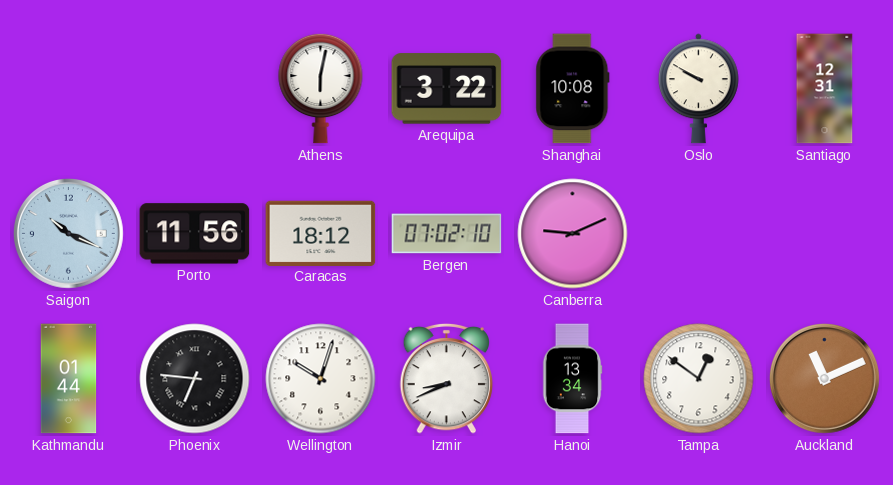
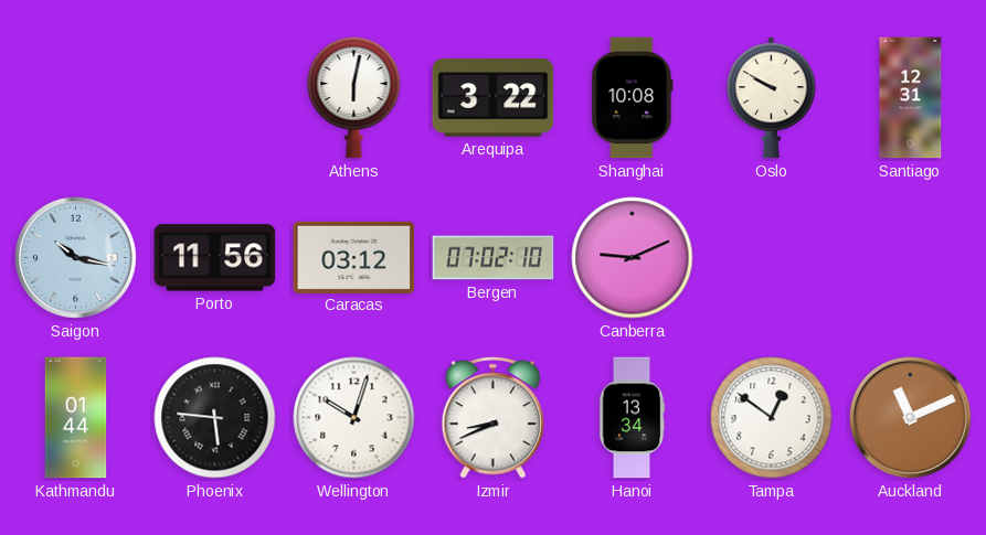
Saigon: 10:19 -> 10:17 (76, 258)
Caracas: 18:12 -> 03:12 (354, 257)
Phoenix: 6:46 -> 5:46 (215, 418)
